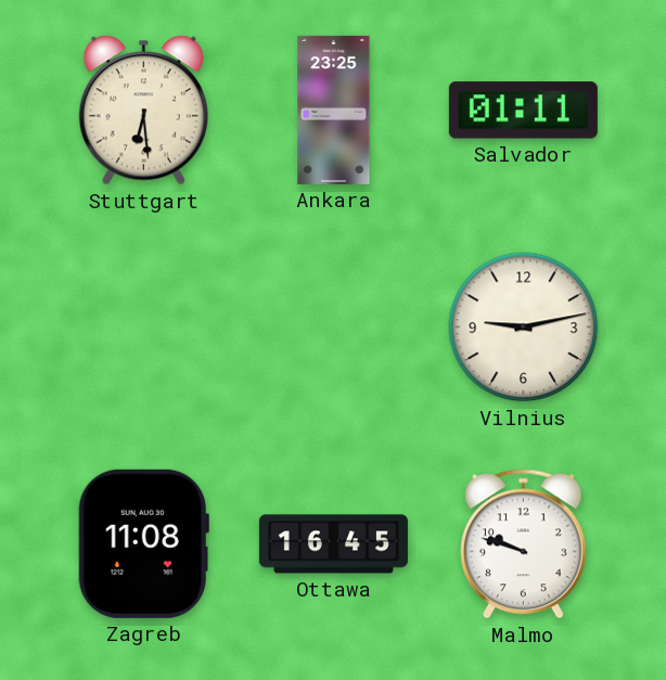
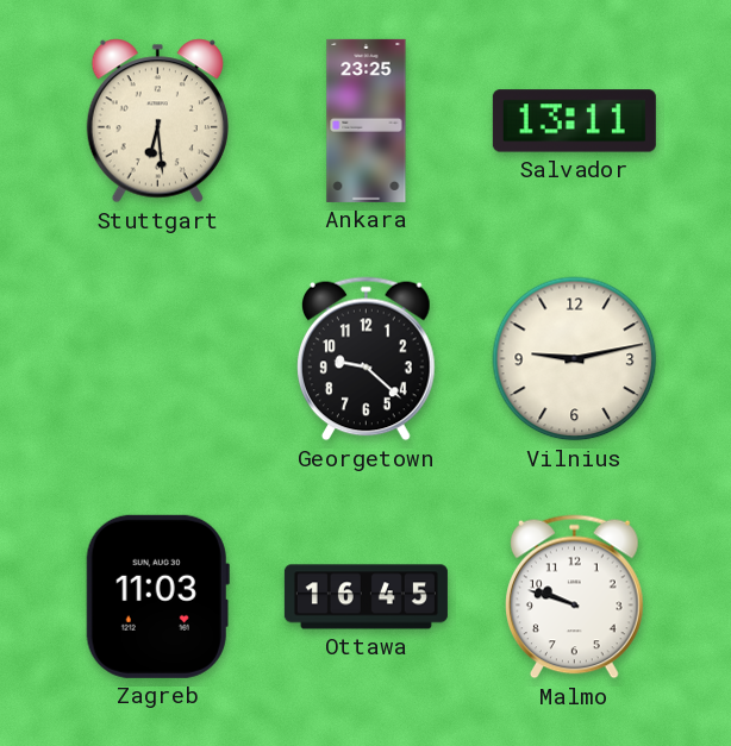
Salvador: 01:11 -> 13:11 (574, 121)
Georgetown: none -> 9:22 (367, 359)
Zagreb: 11:08 -> 11:03 (157, 596)
